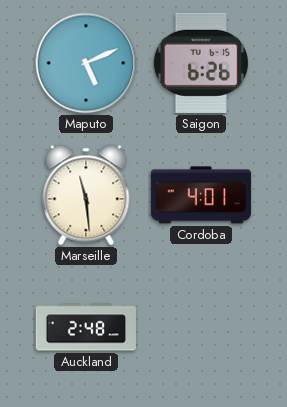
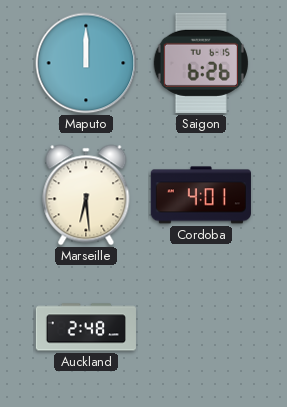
Maputo: 5:11 -> 12:00 (86, 63)
Marseille: 11:29 -> 6:29 (86, 195)
